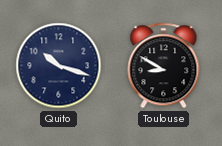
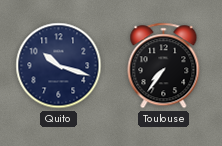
Toulouse: 8:50 -> 7:36 (164, 66)
